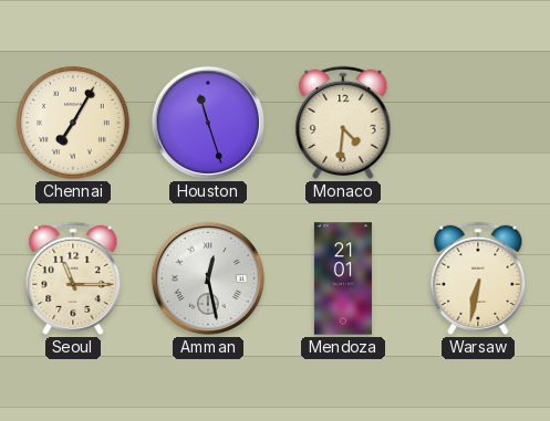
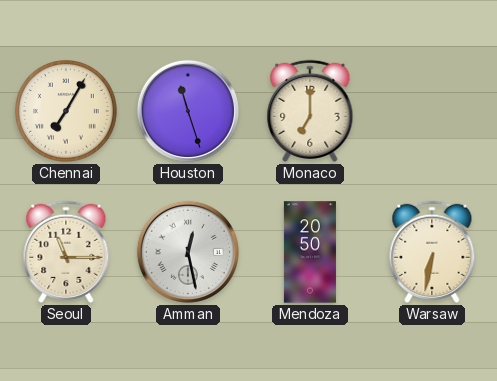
Monaco: 4:31 -> 7:00 (310, 111)
Mendoza: 21:01 -> 20:50 (310, 252)
